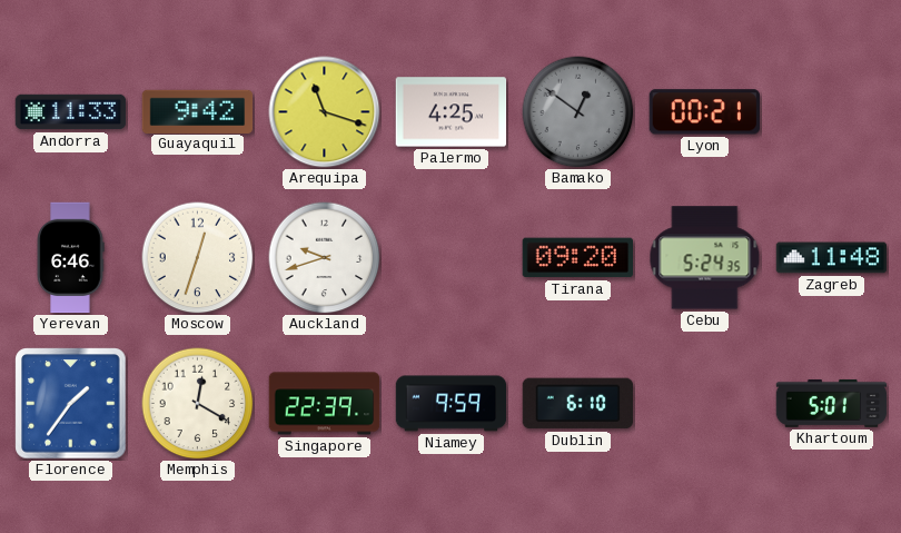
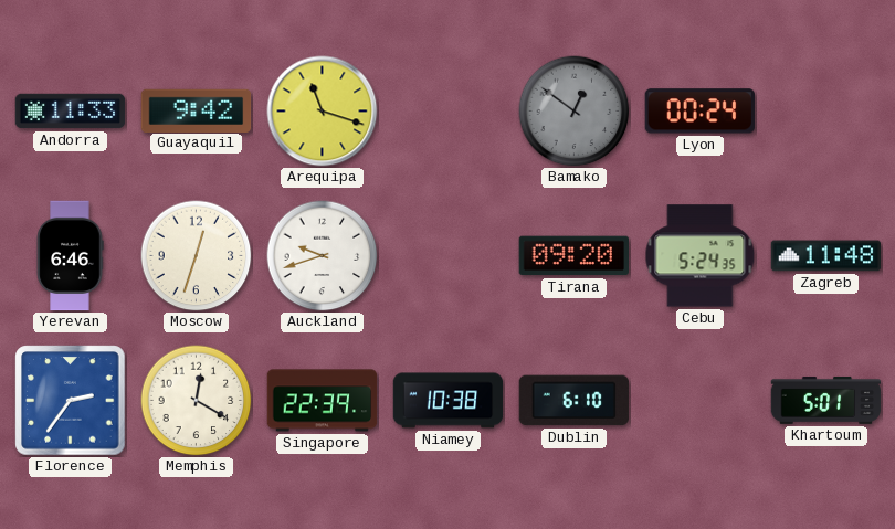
Palermo: 4:25 -> none (452, 112)
Lyon: 00:21 -> 00:24 (699, 112)
Florence: 1:36 -> 2:36 (71, 401)
Niamey: 9:59 -> 10:38 (449, 401)
